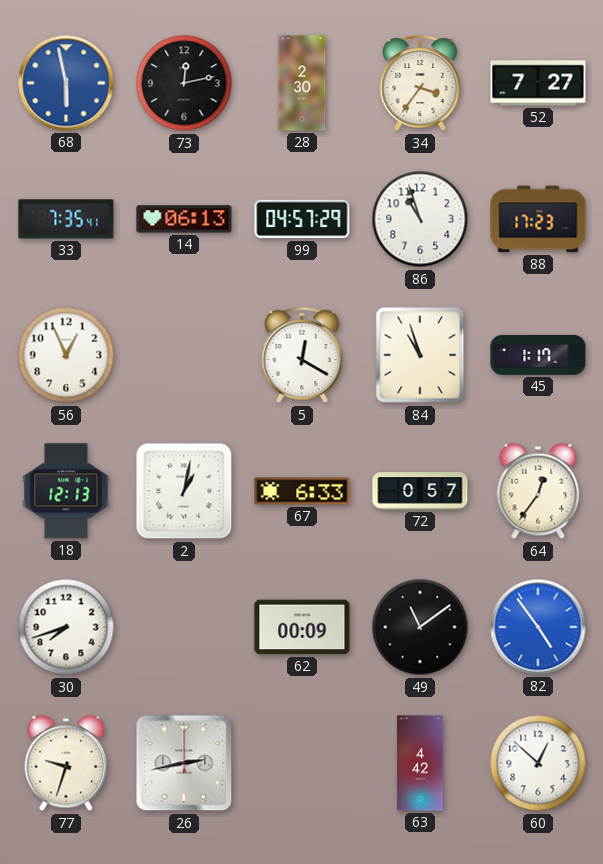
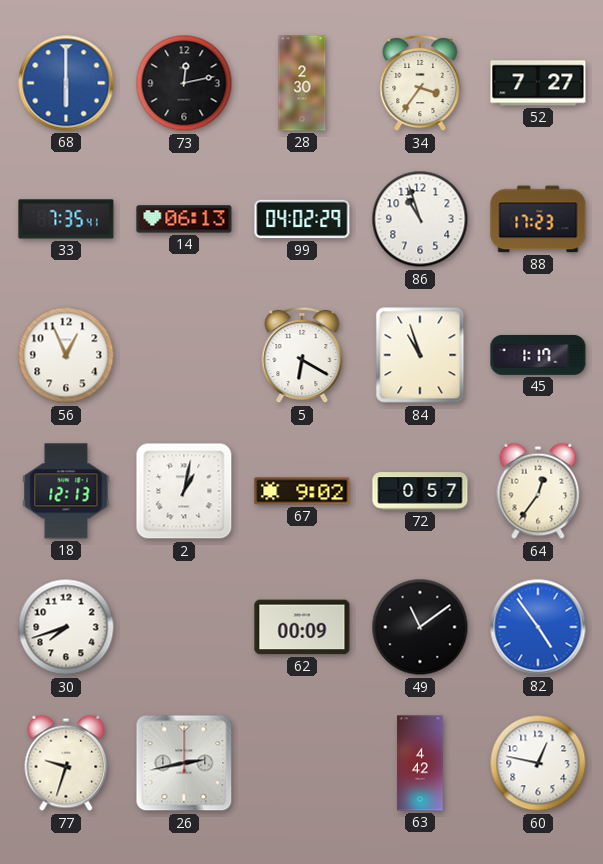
68: 5:58 -> 6:00 (66, 83)
99: 04:57 -> 04:02 (302, 219)
5: 12:20 -> 6:20 (302, 355)
67: 6:33 -> 9:02 (302, 491)
60: 12:52 -> 12:47 (538, 763)
